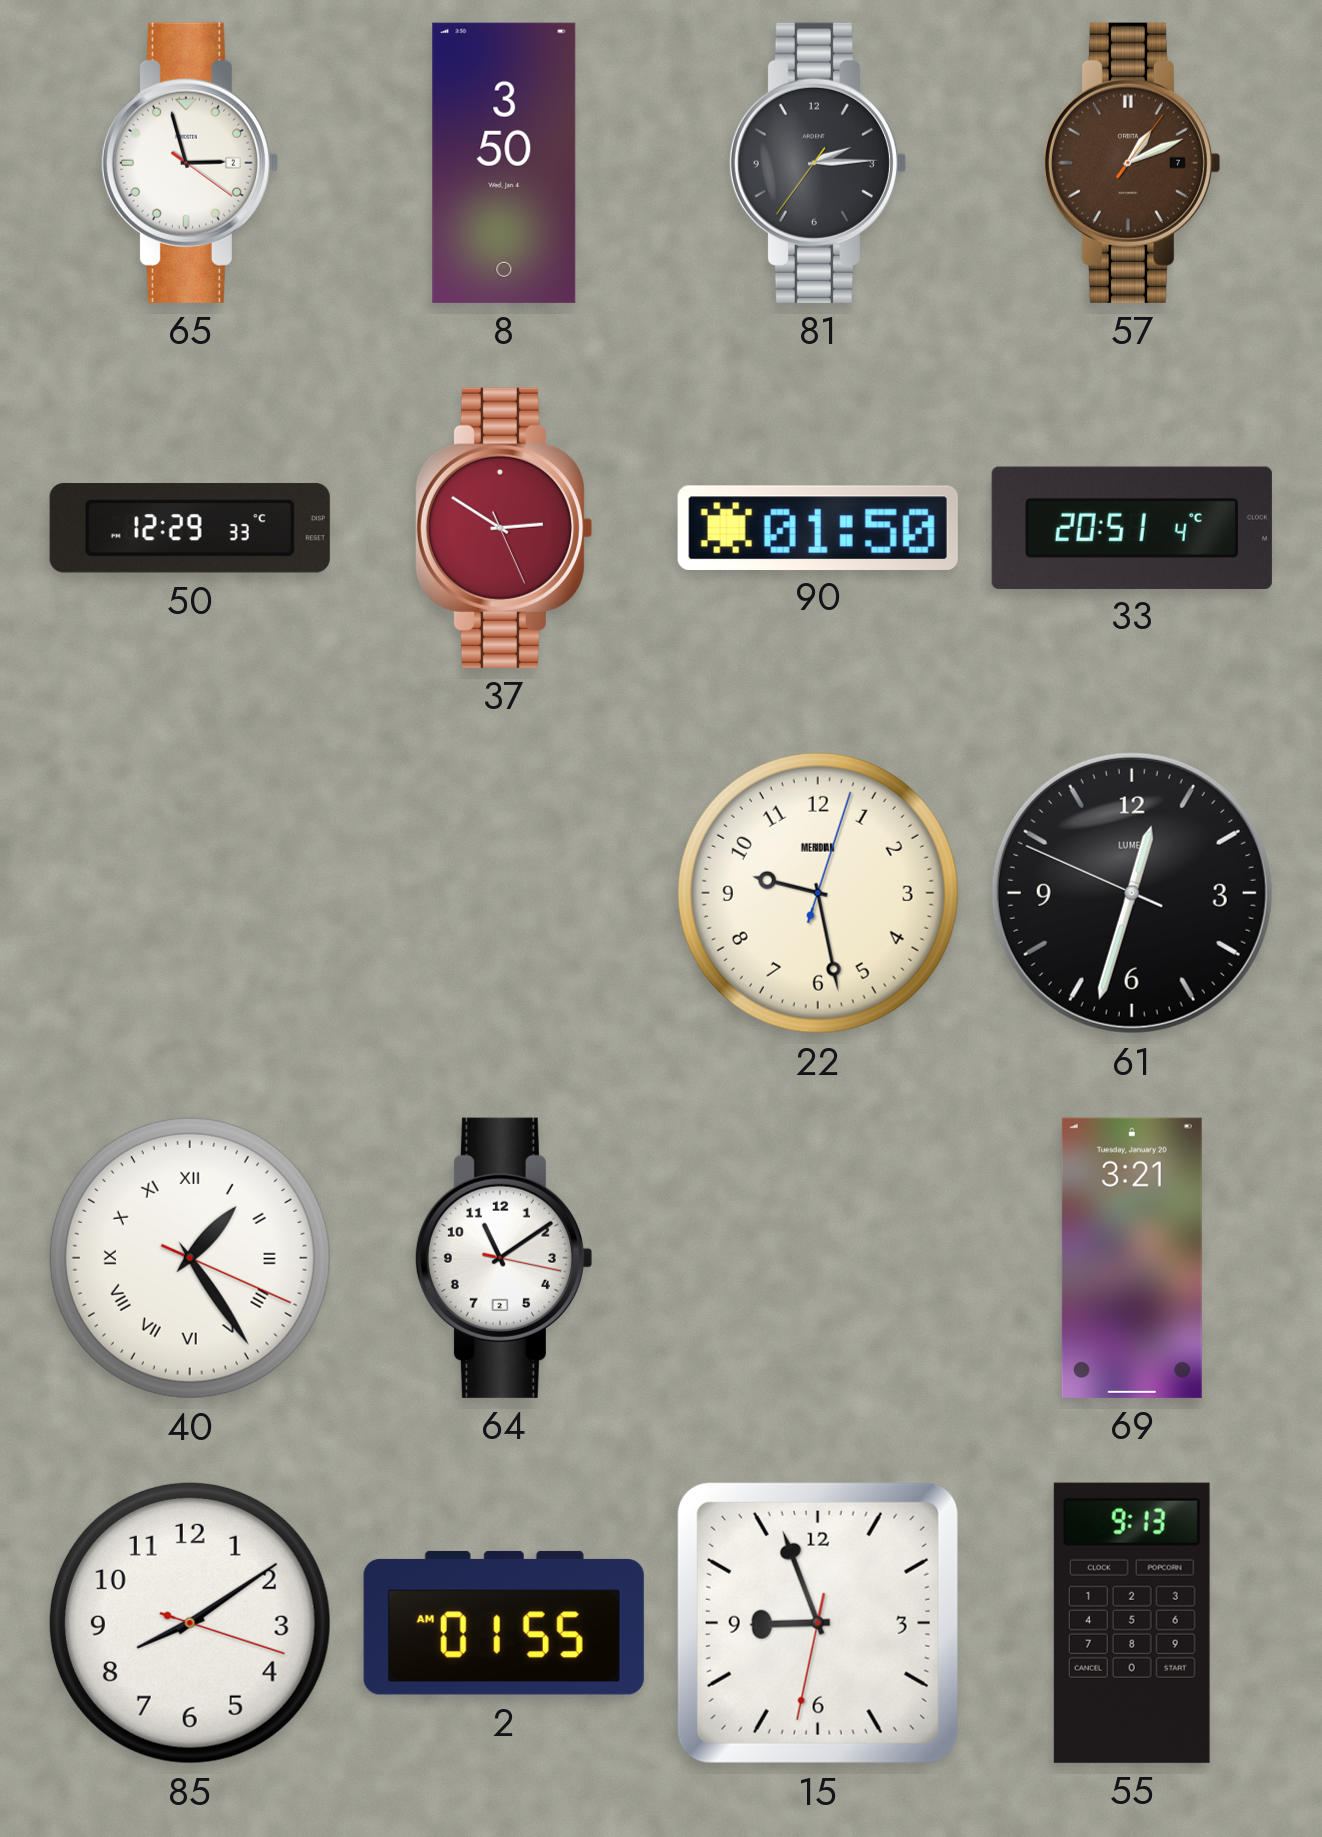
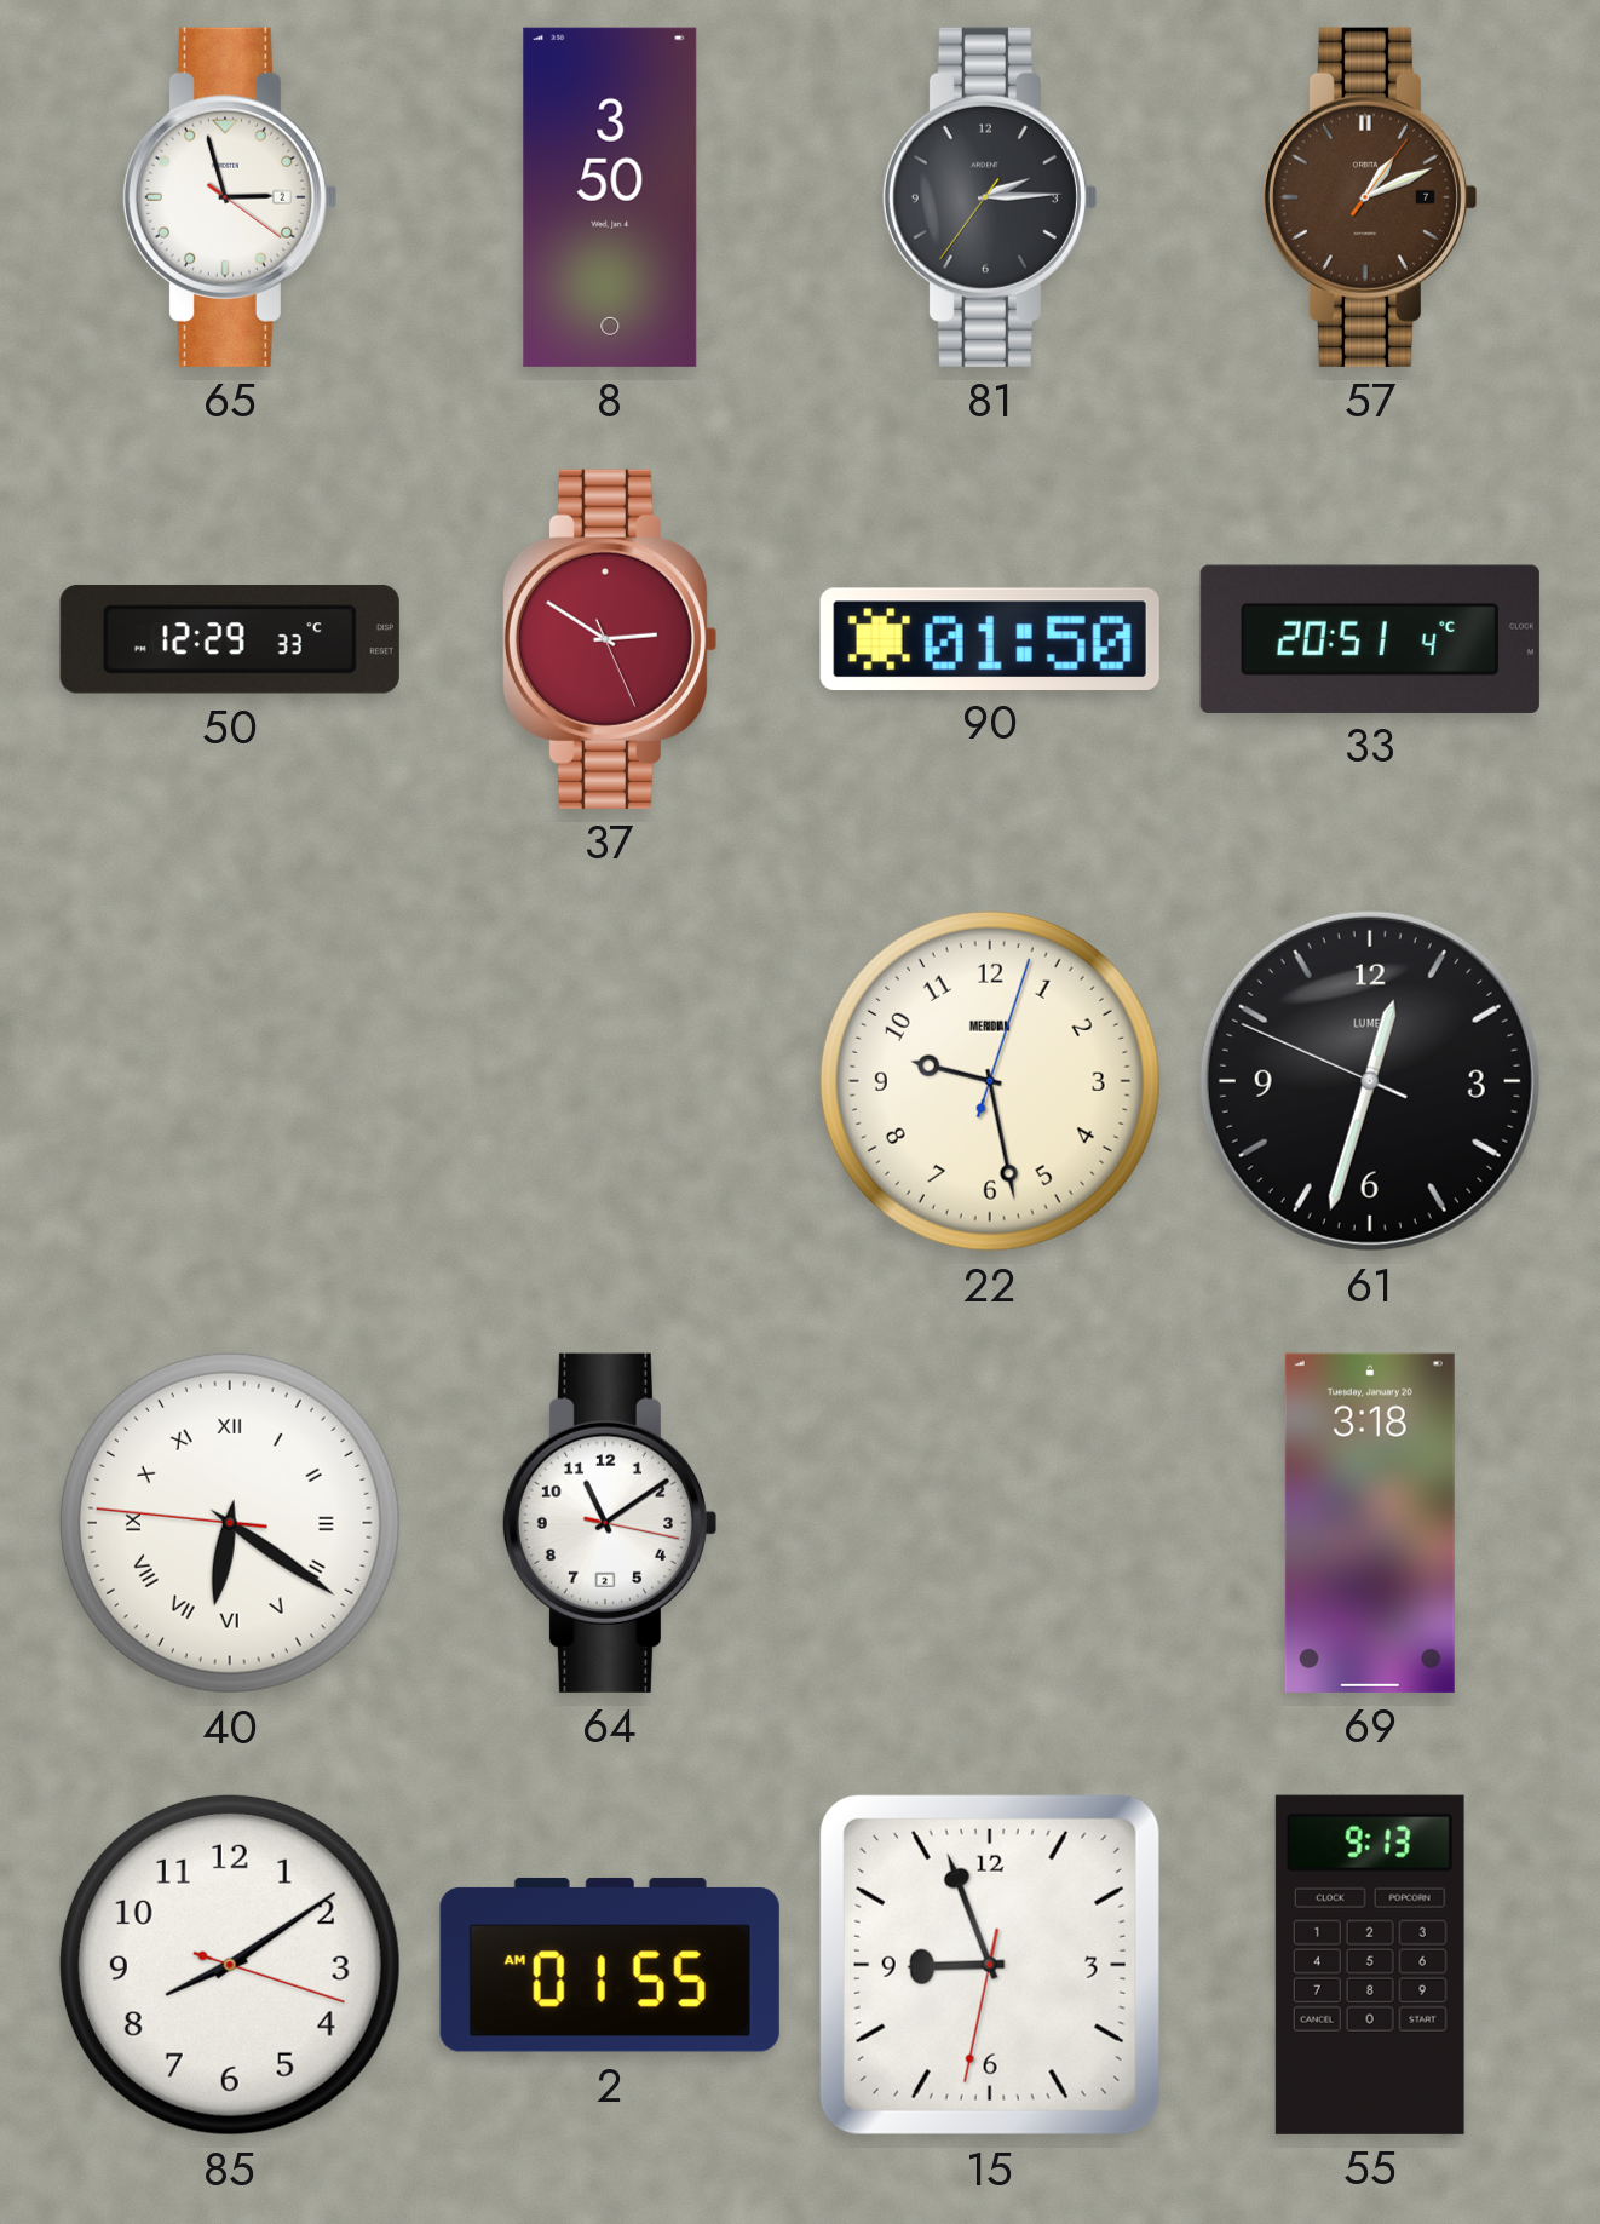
40: 1:24 -> 6:20 (230, 1523)
69: 3:21 -> 3:18 (1370, 1523)
